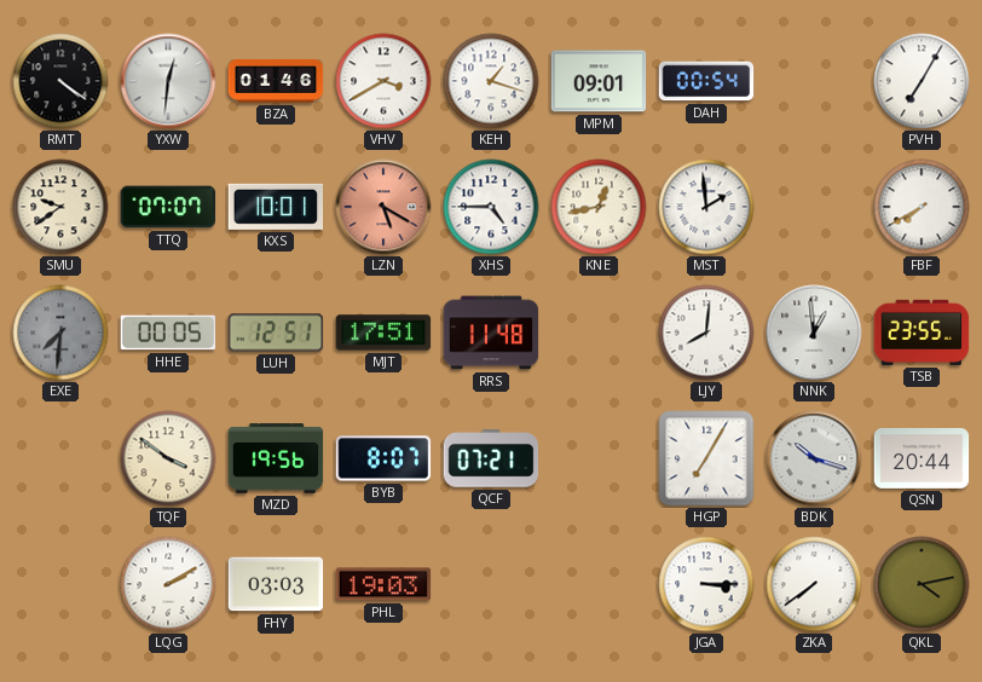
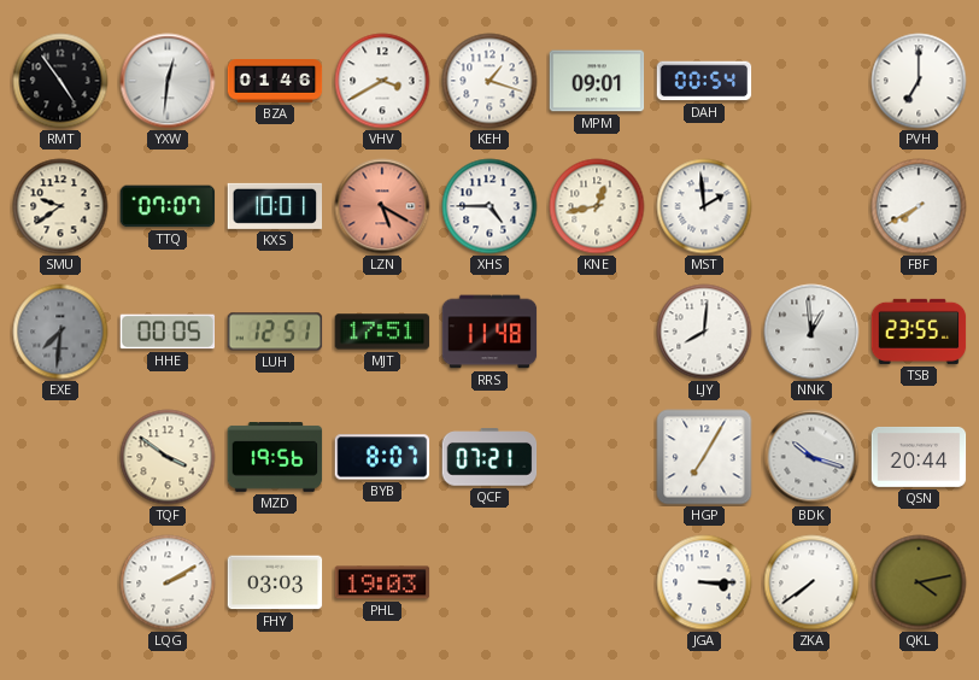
RMT: 4:21 -> 4:54 (60, 81)
PVH: 7:05 -> 7:00 (919, 81)
